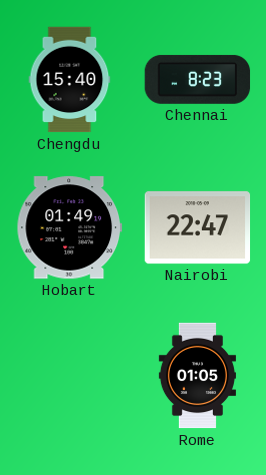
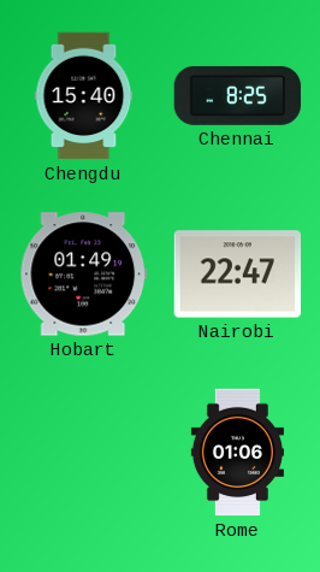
Chennai: 8:23 -> 8:25 (238, 95)
Rome: 01:05 -> 01:06 (237, 453)
